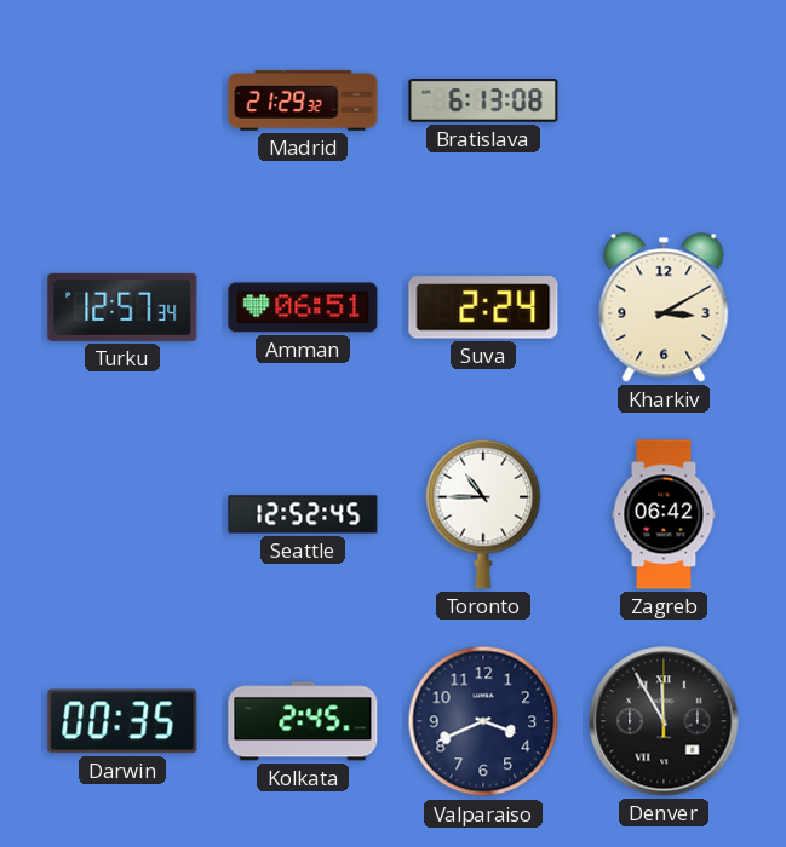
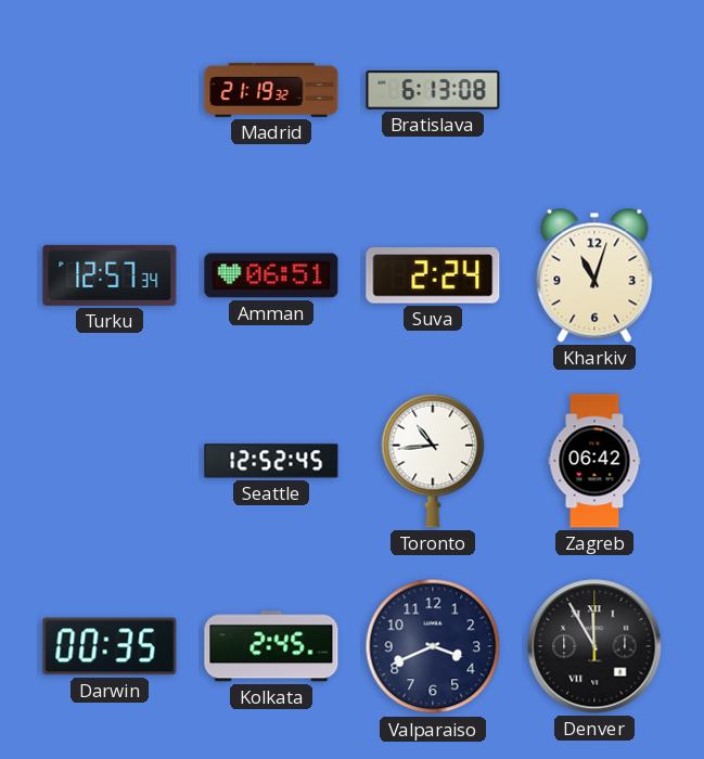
Madrid: 21:29 -> 21:19 (271, 90)
Kharkiv: 3:10 -> 11:03 (594, 275)
Toronto: 10:45 -> 10:44 (433, 461)
